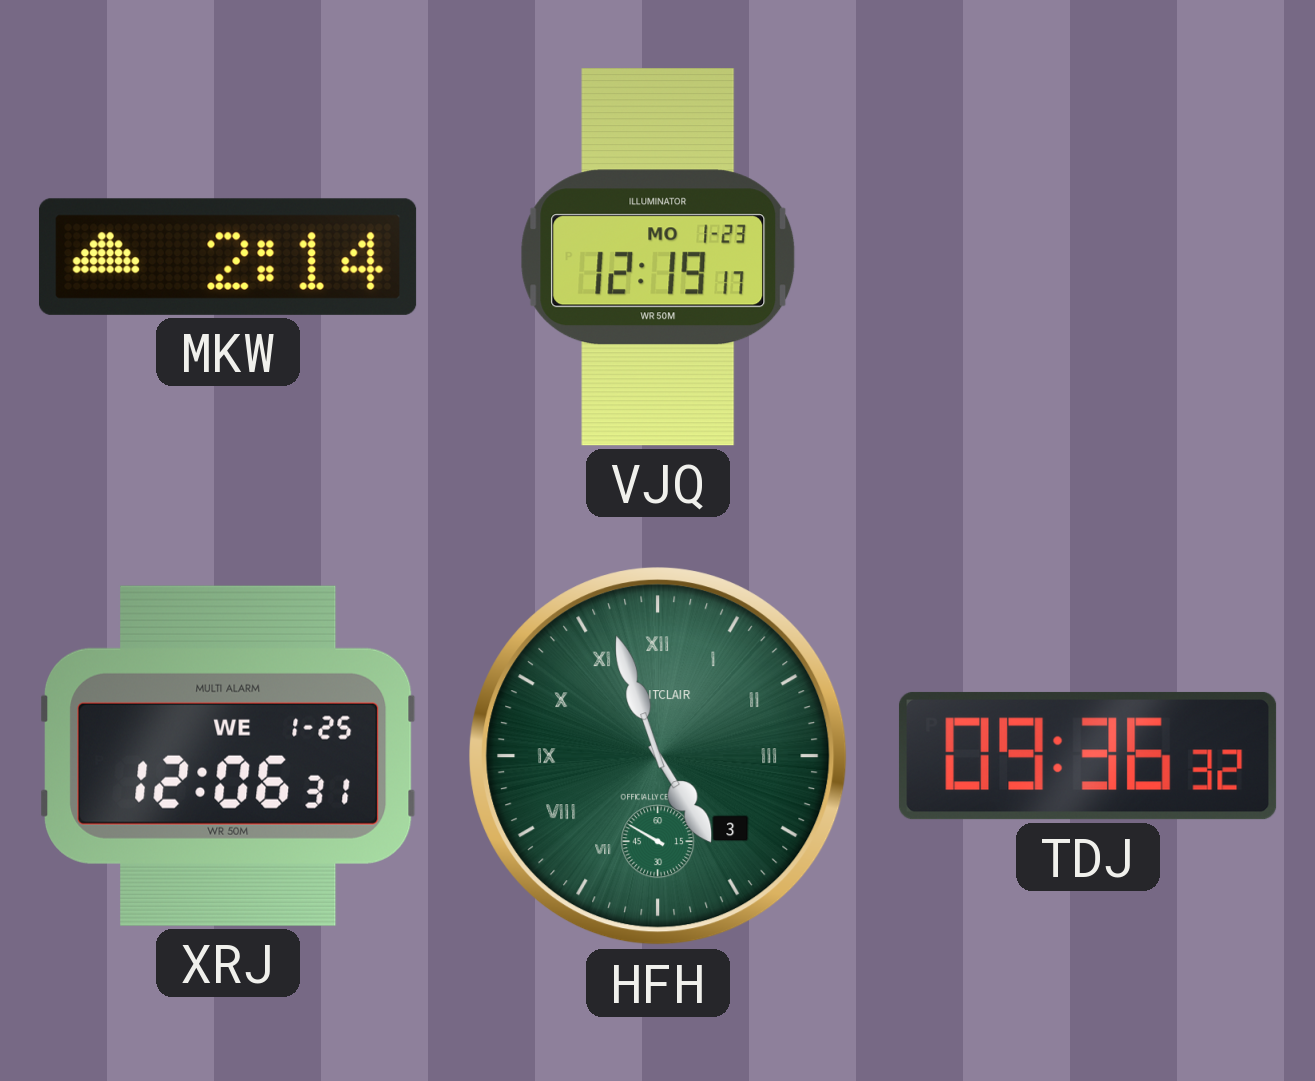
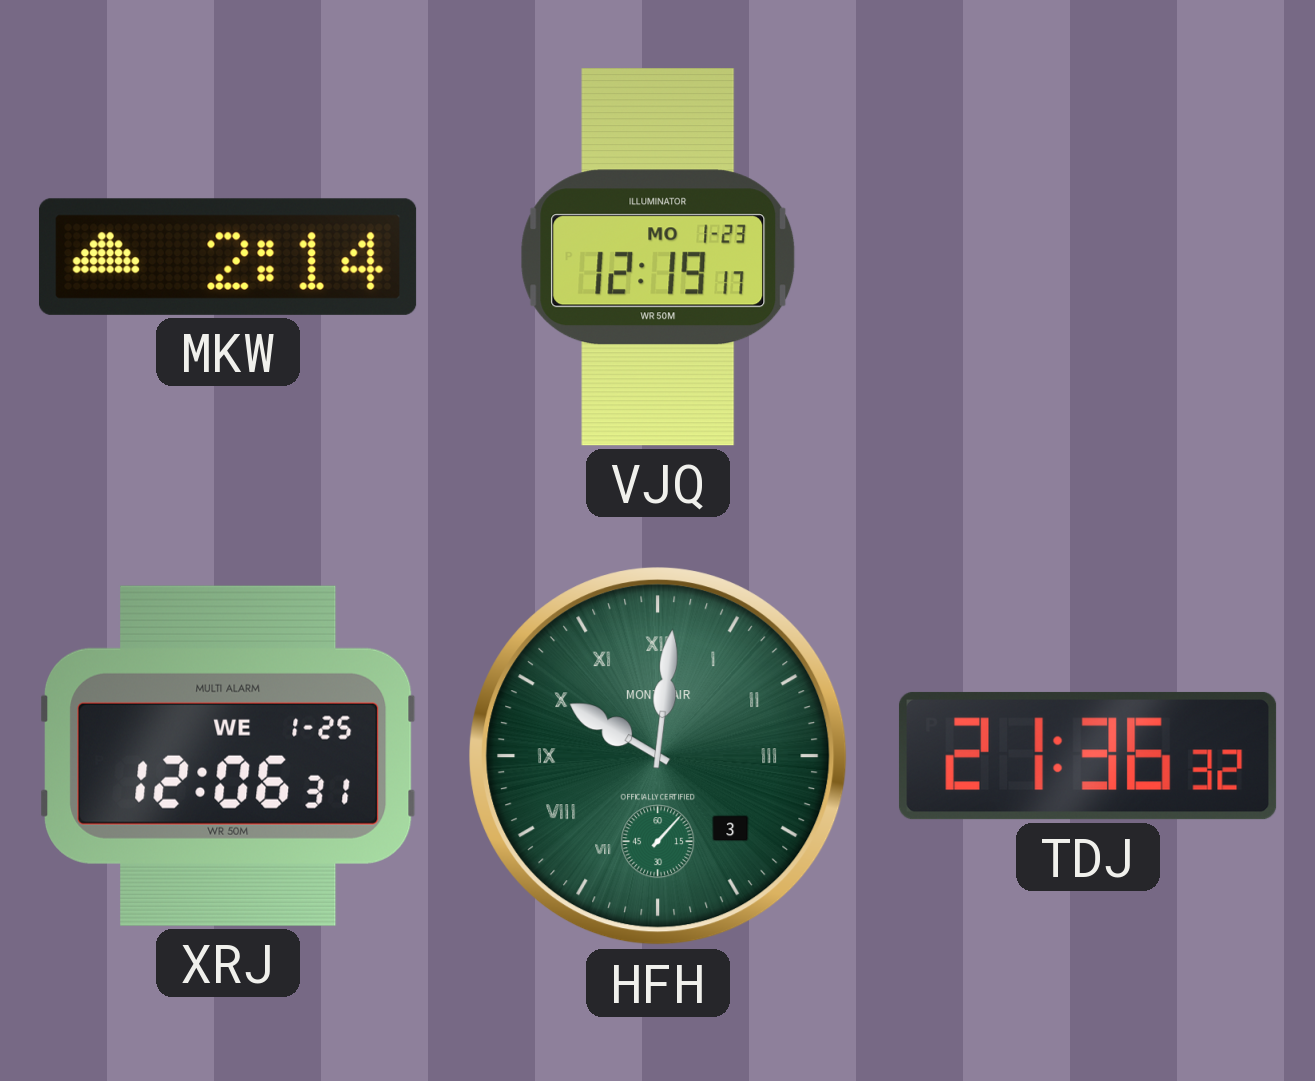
HFH: 4:56 -> 10:01 (658, 756)
TDJ: 09:36 -> 21:36 (1088, 756)
